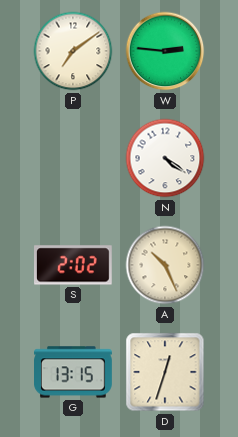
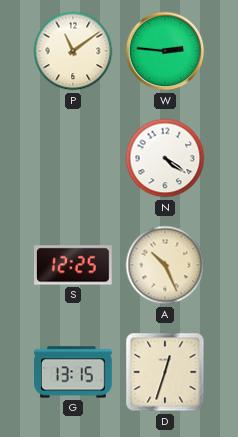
P: 7:09 -> 11:09 (73, 51)
S: 2:02 -> 12:25 (74, 265)
